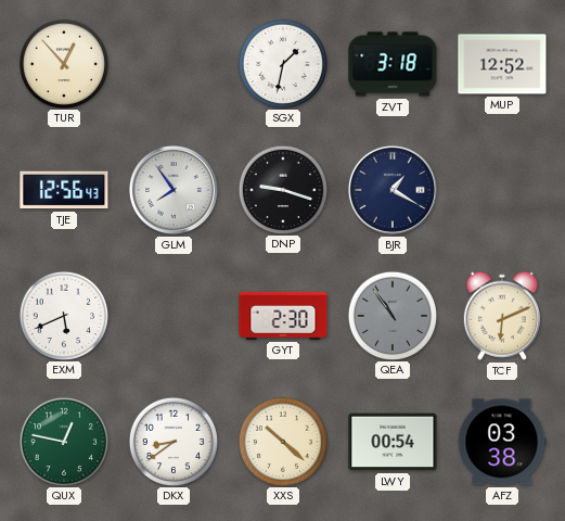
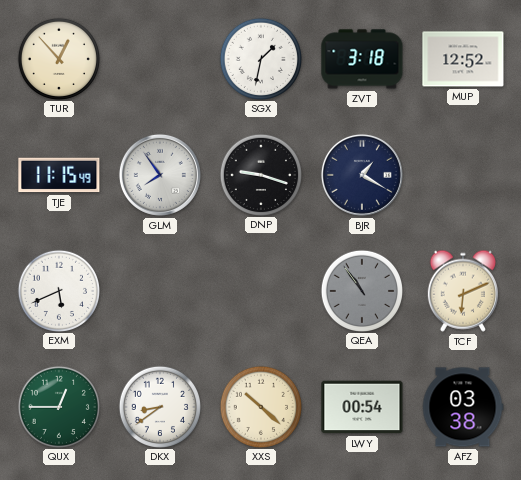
TJE: 12:56 -> 11:15 (59, 175)
GYT: 2:30 -> none (283, 316)
QUX: 12:47 -> 12:45 (58, 406)
